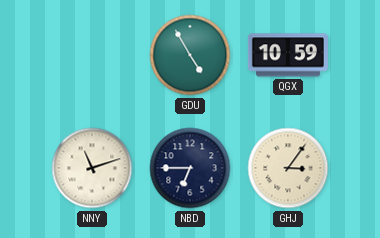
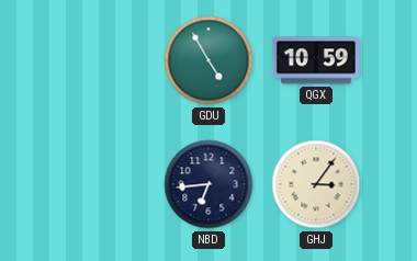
NNY: 11:12 -> none (92, 168)
NBD: 6:45 -> 6:44 (208, 184)
